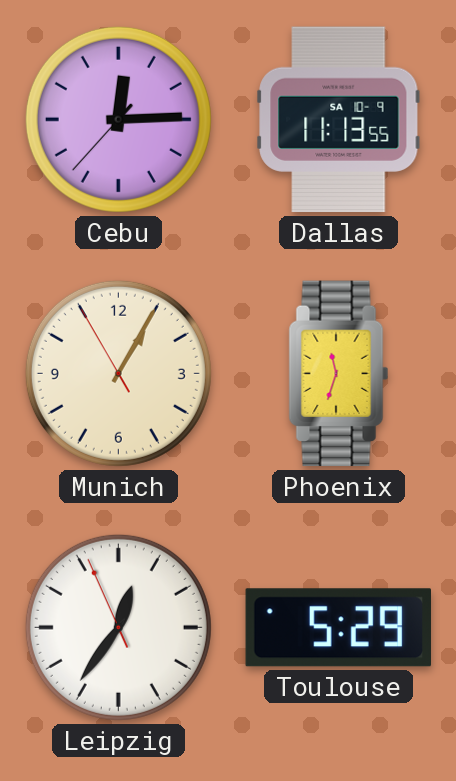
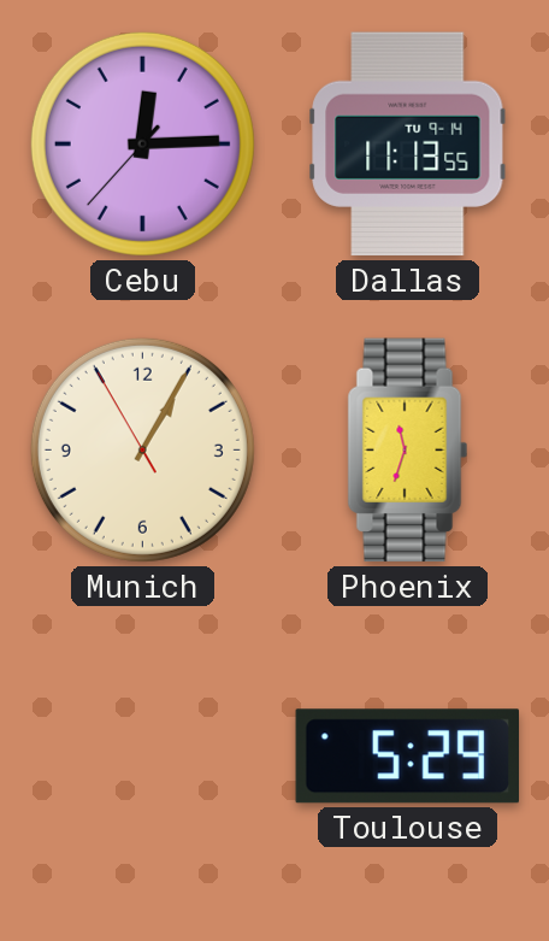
Dallas date: SA 10-9 -> TU 9-14 (408, 145)
Leipzig: 12:35 -> none (118, 627)
